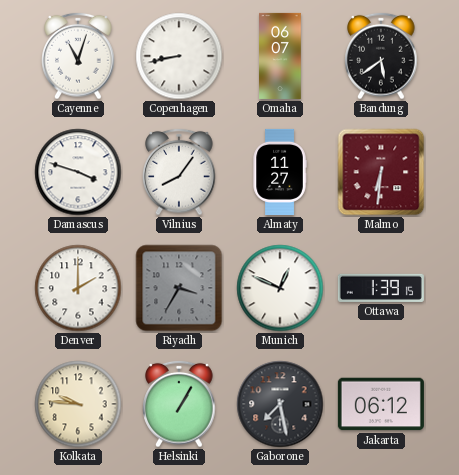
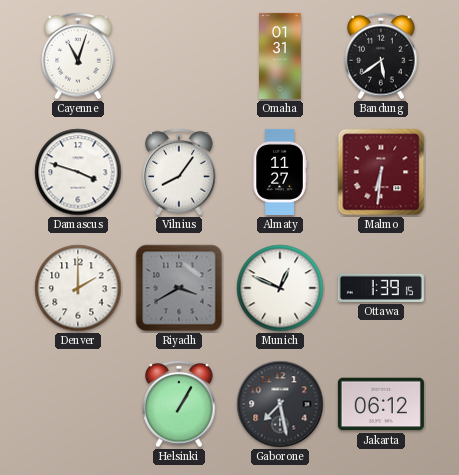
Copenhagen: 8:43 -> none (179, 56)
Omaha: 06:07 -> 01:31 (280, 56)
Riyadh: 3:35 -> 3:40 (179, 288)
Kolkata: 9:46 -> none (78, 404)
